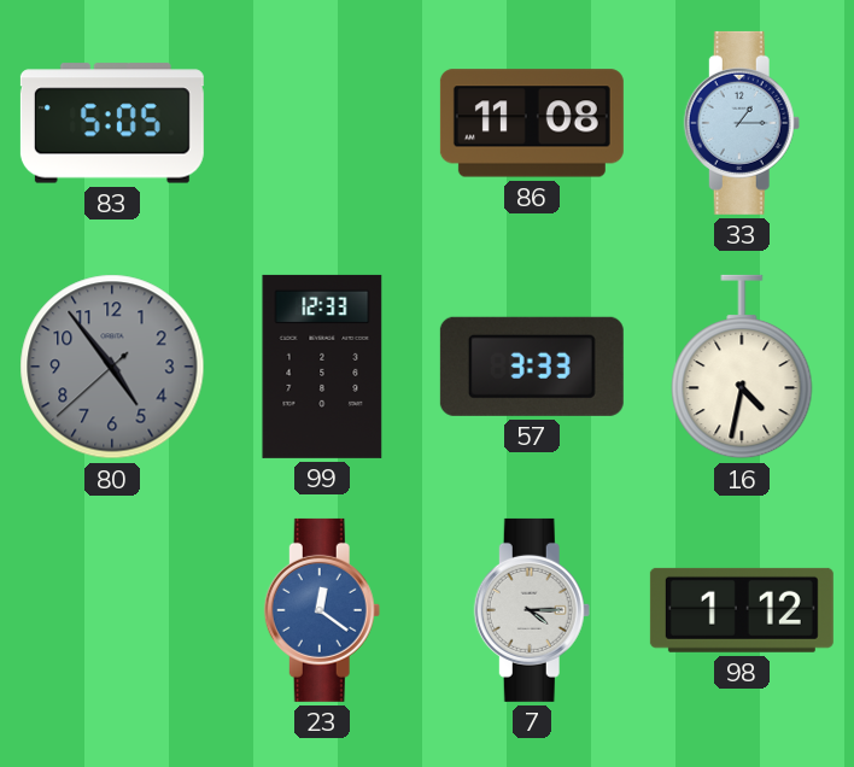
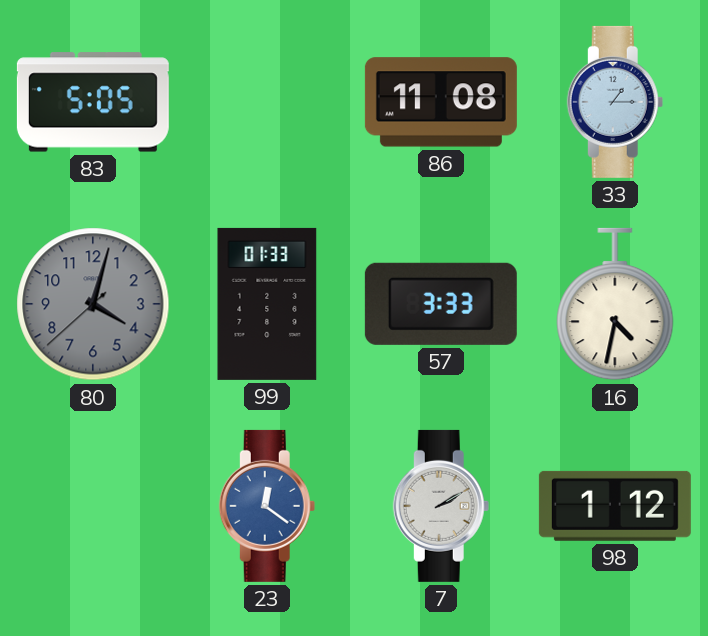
80: 4:53 -> 4:02 (93, 304)
99: 12:33 -> 01:33 (267, 304)
7: 4:15 -> 2:10 (441, 506)
